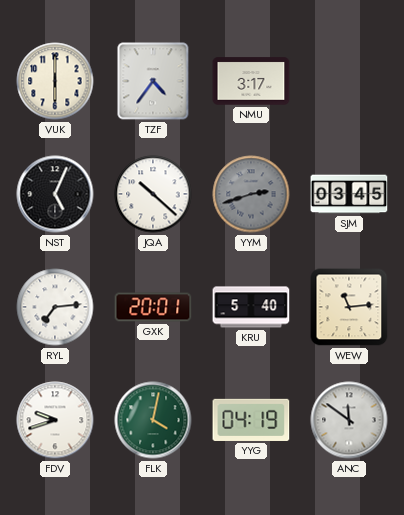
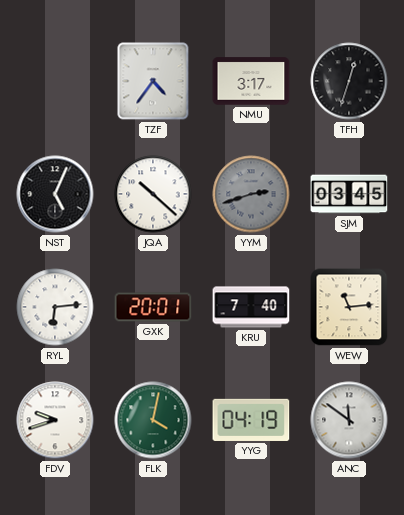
VUK: 6:00 -> none (55, 81)
TFH: none -> 12:33 (349, 81)
RYL: 7:14 -> 6:14 (55, 307)
KRU: 5:40 -> 7:40 (251, 307)
